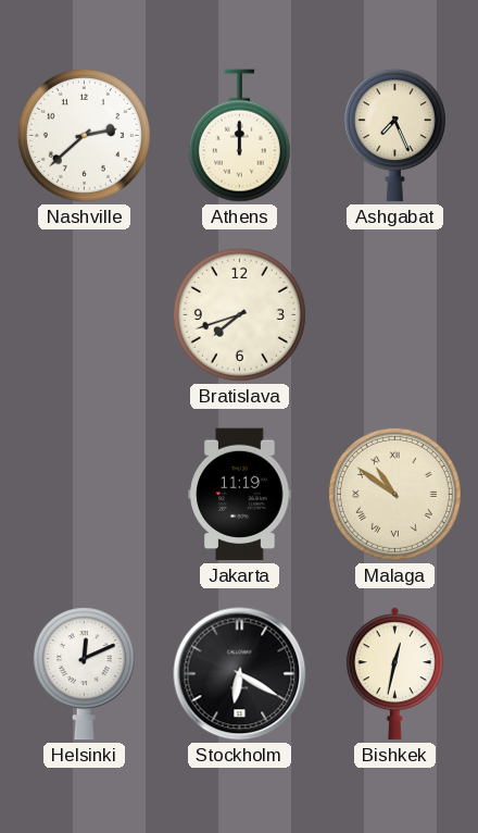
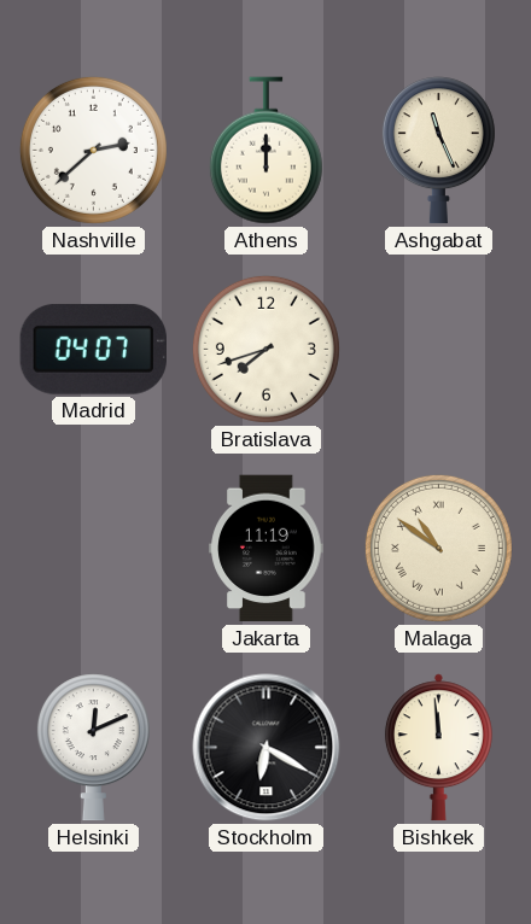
Ashgabat: 7:26 -> 11:26 (438, 151)
Madrid: none -> 04:07 (93, 350)
Bishkek: 12:32 -> 11:59 (438, 748)
